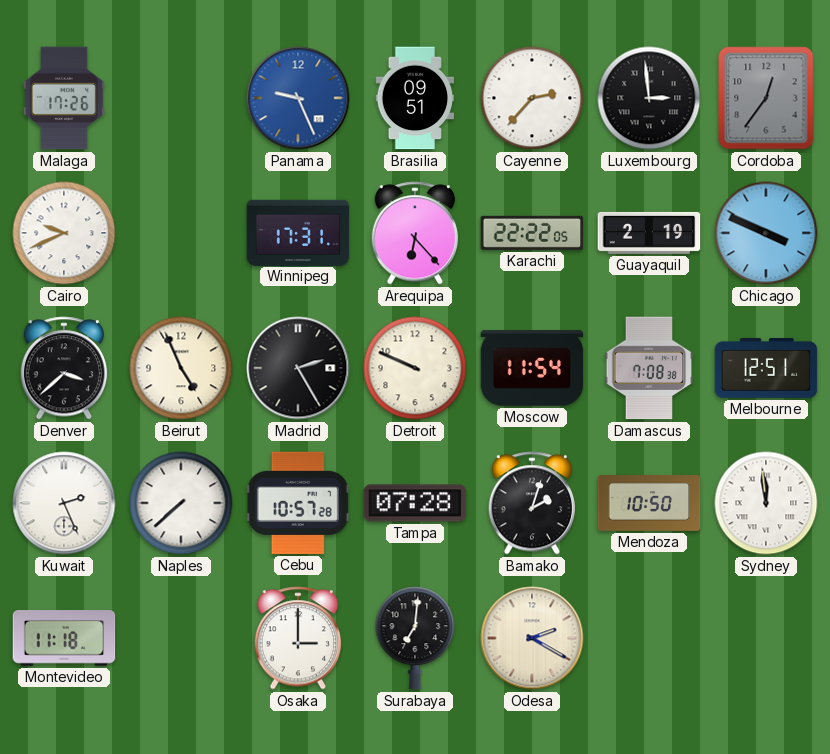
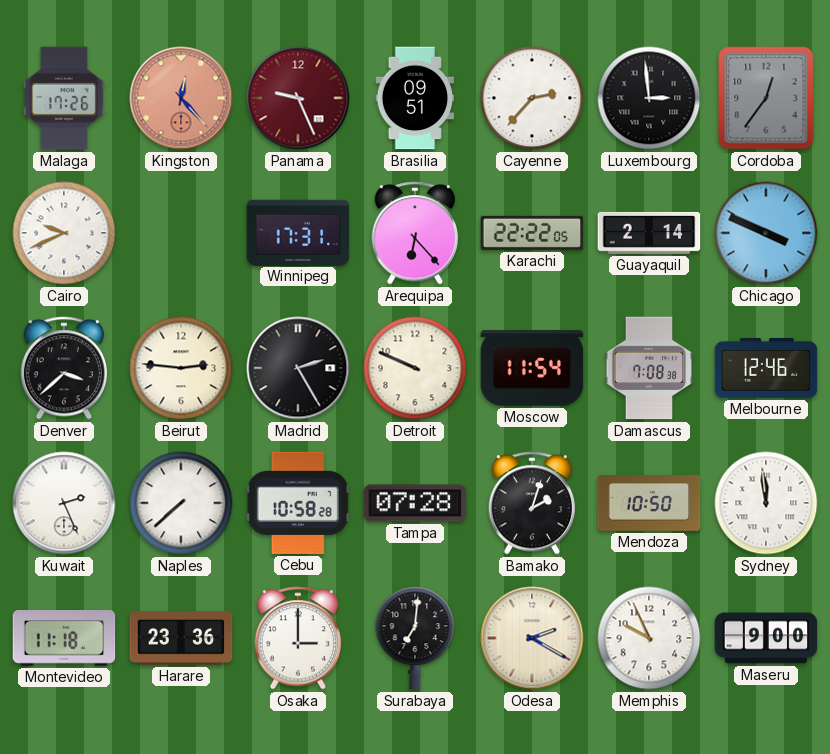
Kingston: none -> 12:23 (181, 98)
Panama dial: blue -> burgundy (298, 98)
Guayaquil: 2:19 -> 2:14 (649, 233)
Beirut: 4:56 -> 2:46 (181, 368)
Melbourne: 12:51 -> 12:46 (766, 368)
Cebu: 10:57 -> 10:58 (298, 503)
Harare: none -> 23:36 (181, 638)
Memphis: none -> 9:56 (649, 638)
Maseru: none -> 9:00 (766, 638)
